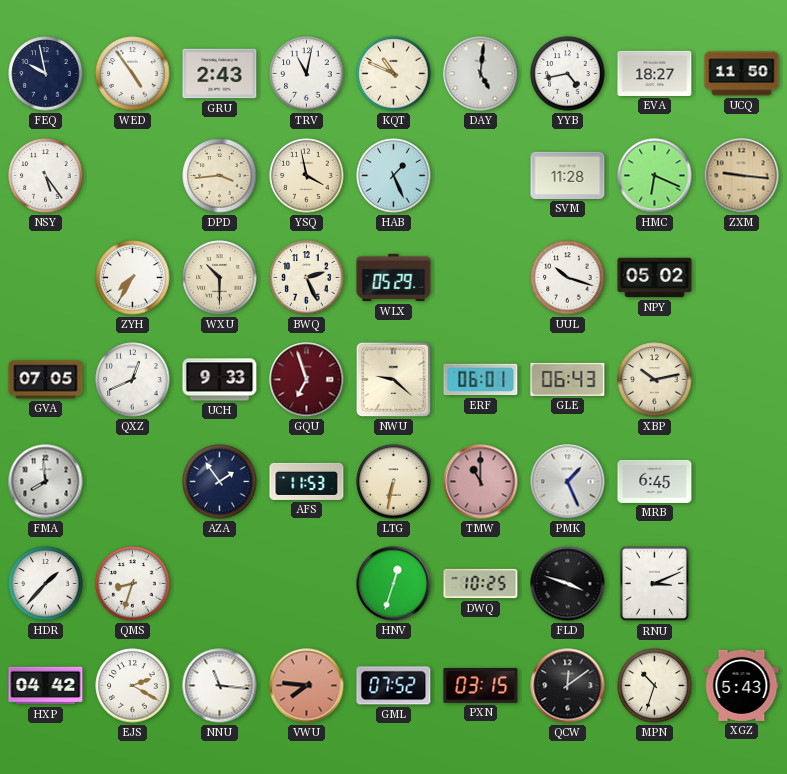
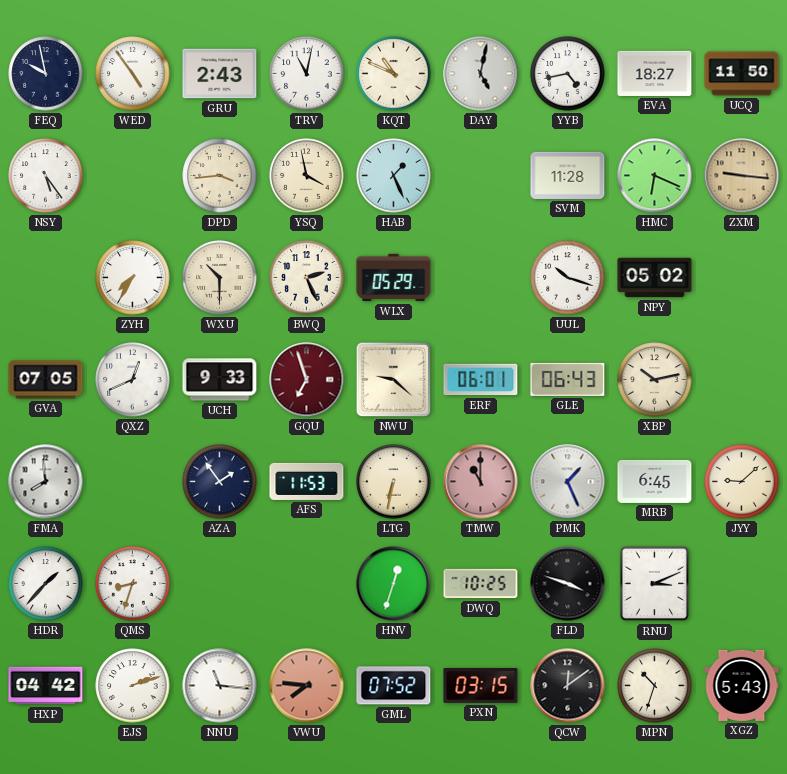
DAY: 5:01 -> 5:02 (481, 74)
JYY: none -> 9:08 (742, 482)
EJS: 2:20 -> 2:12 (133, 686)
